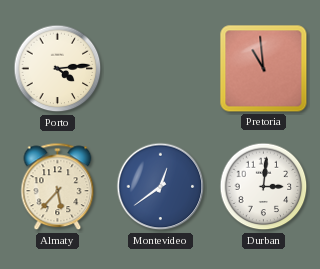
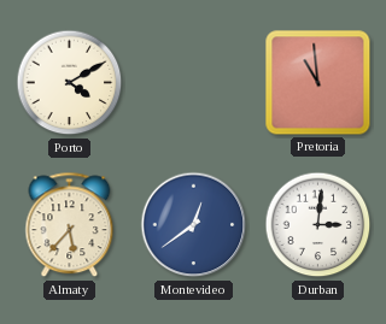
Porto: 4:14 -> 4:10 (70, 83)
